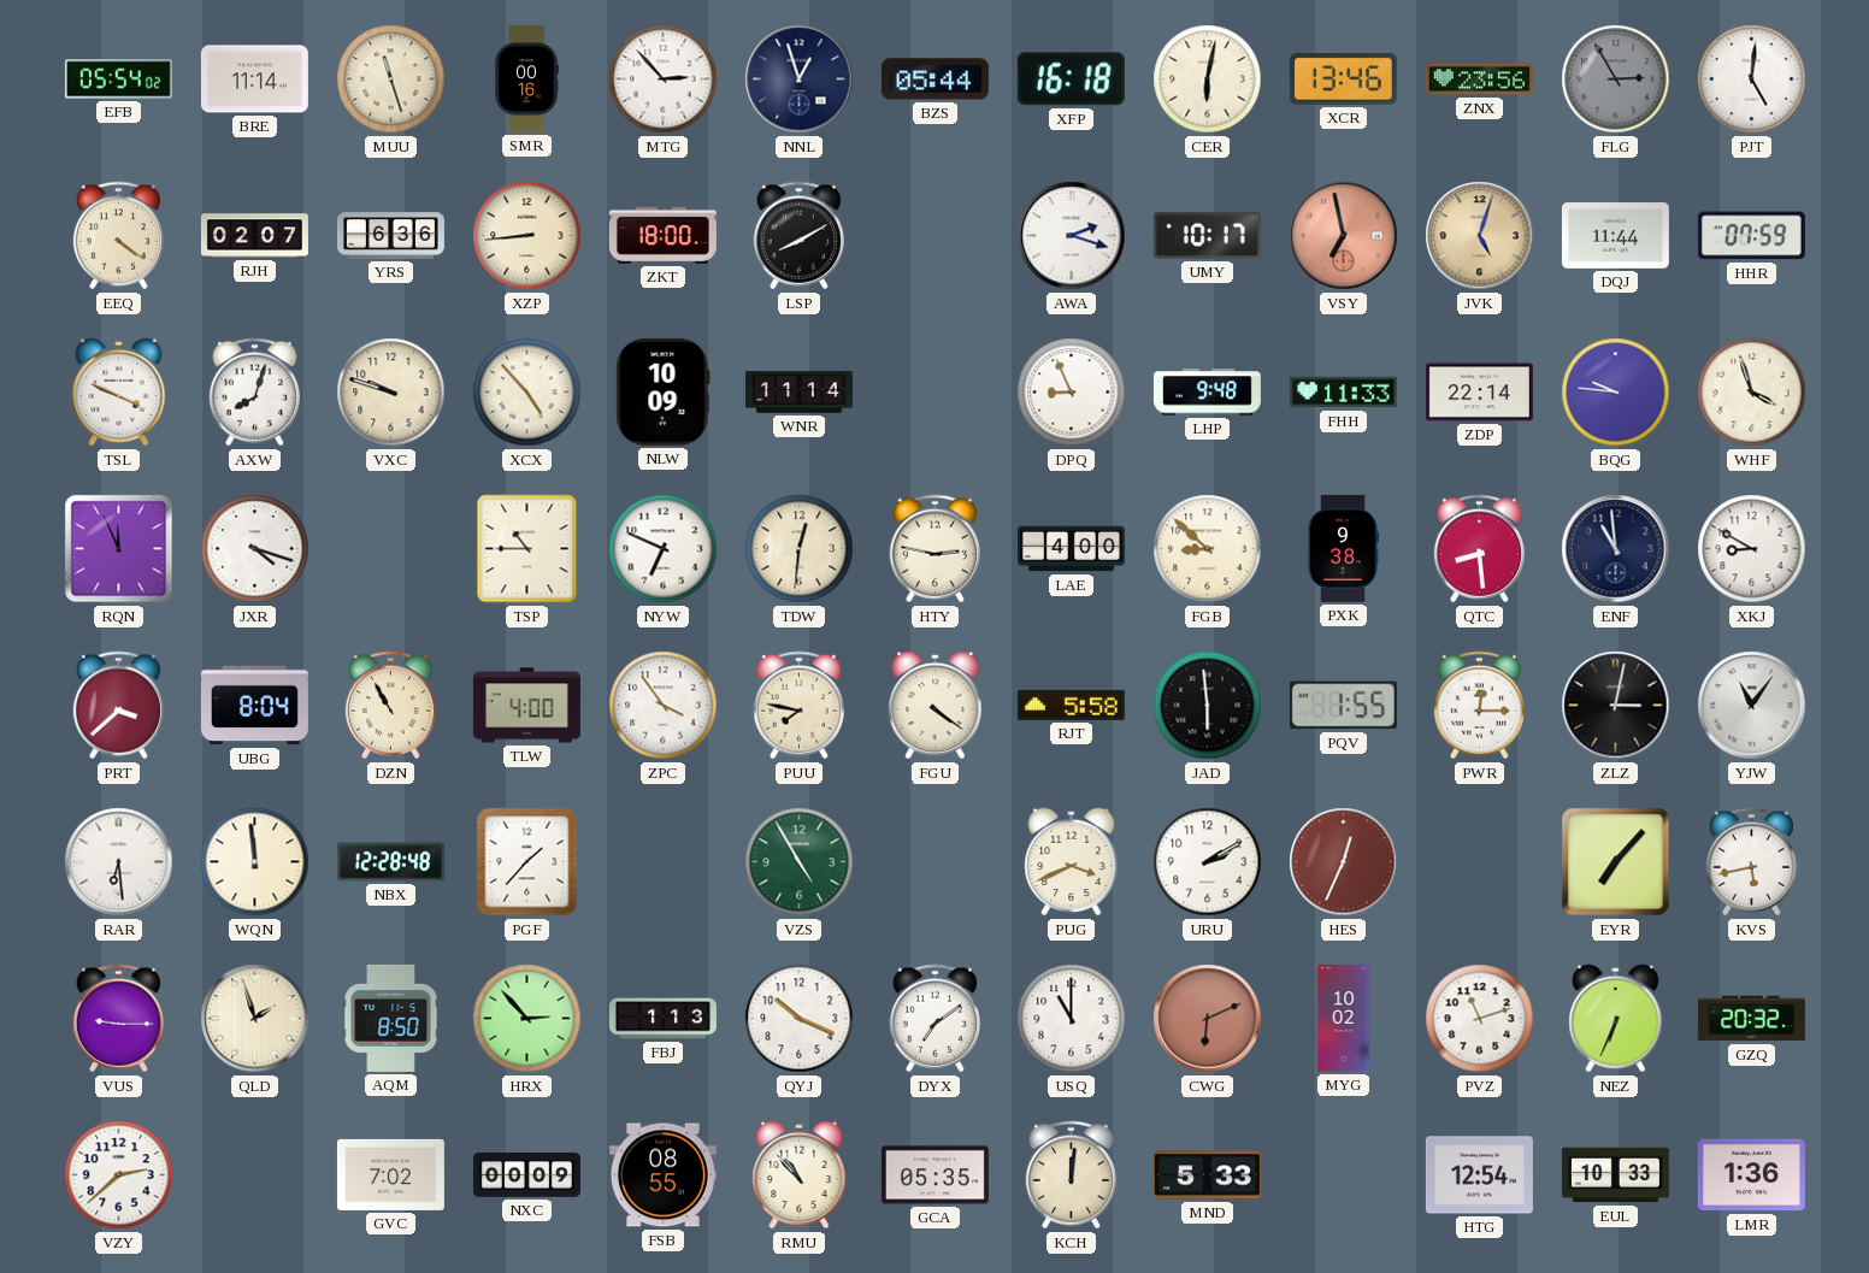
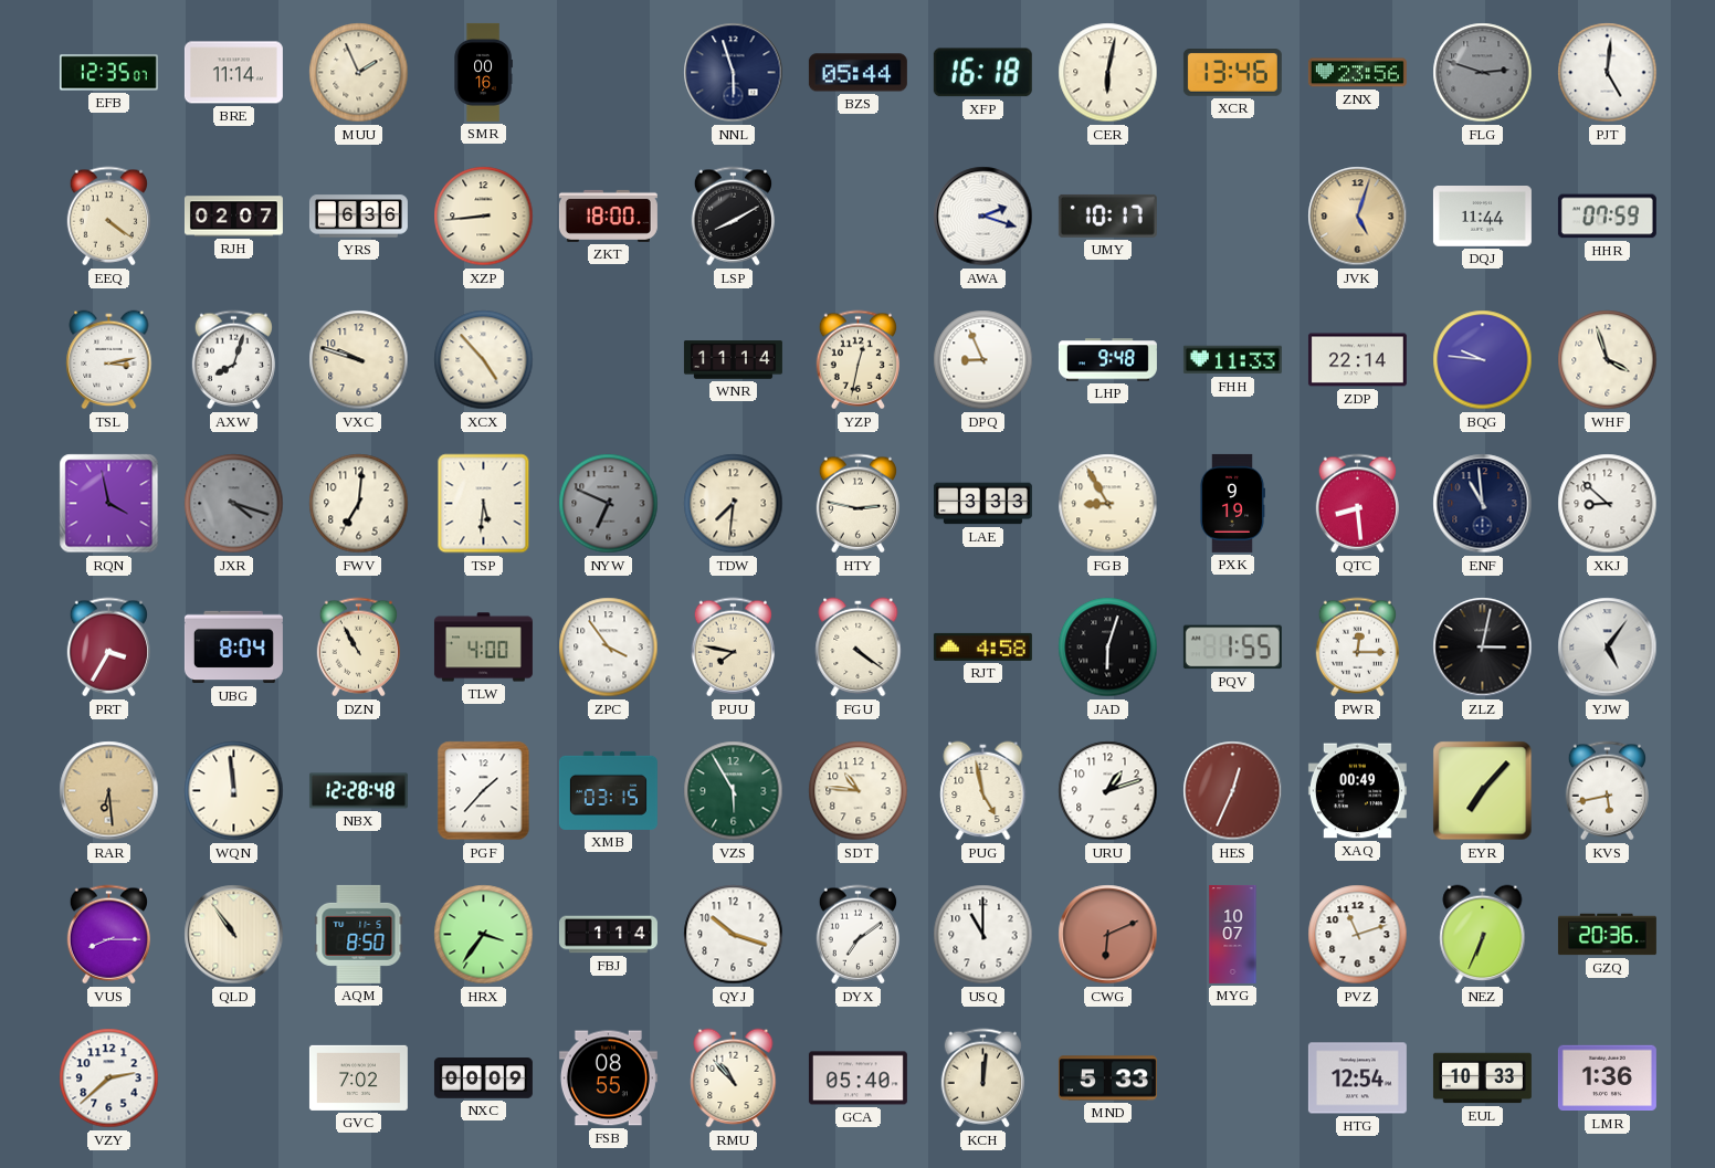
EFB: 05:54 -> 12:35 (108, 73)
MUU: 11:27 -> 1:56 (359, 73)
MTG: 2:53 -> none (664, 79)
NNL: 12:57 -> 5:57 (734, 73)
FLG: 2:55 -> 2:48 (1483, 73)
VSY: 6:58 -> none (1344, 236)
TSL: 3:49 -> 3:13 (109, 360)
NLW: 10:09 -> none (664, 391)
YZP: none -> 12:32 (857, 360)
RQN: 11:56 -> 3:58 (109, 504)
JXR dial: white -> grey (234, 504)
FWV: none -> 7:01 (359, 504)
TSP: 10:45 -> 5:31 (484, 504)
NYW dial: white -> grey (609, 504)
TDW: 12:31 -> 7:31 (734, 504)
LAE: 4:00 -> 3:33 (982, 504)
FGB: 8:52 -> 8:55 (1108, 504)
PXK: 9:38 -> 9:19 (1232, 503)
XKJ: 8:50 -> 8:52 (1608, 504)
PRT: 3:38 -> 3:35 (108, 648)
RJT: 5:58 -> 4:58 (982, 646)
JAD: 5:59 -> 6:03 (1108, 648)
YJW: 11:06 -> 5:06 (1608, 648)
RAR dial: white -> champagne (109, 791)
XMB: none -> 03:15 (608, 790)
VZS: 4:55 -> 5:55 (734, 791)
SDT: none -> 10:46 (859, 791)
PUG: 3:41 -> 4:58 (983, 791)
URU: 2:10 -> 1:12 (1108, 791)
XAQ: none -> 00:49 (1357, 791)
VUS: 9:15 -> 8:15 (108, 935)
QLD: 1:57 -> 10:54 (234, 935)
HRX: 2:53 -> 3:36 (484, 935)
FBJ: 1:13 -> 1:14 (608, 935)
QYJ: 10:19 -> 10:18 (734, 935)
MYG: 10:02 -> 10:07 (1233, 934)
GZQ: 20:32 -> 20:36 (1607, 935)
GCA: 05:35 -> 05:40 (857, 1078)
